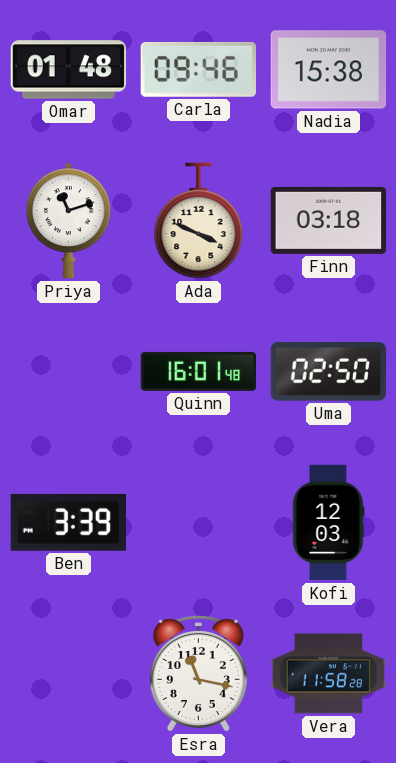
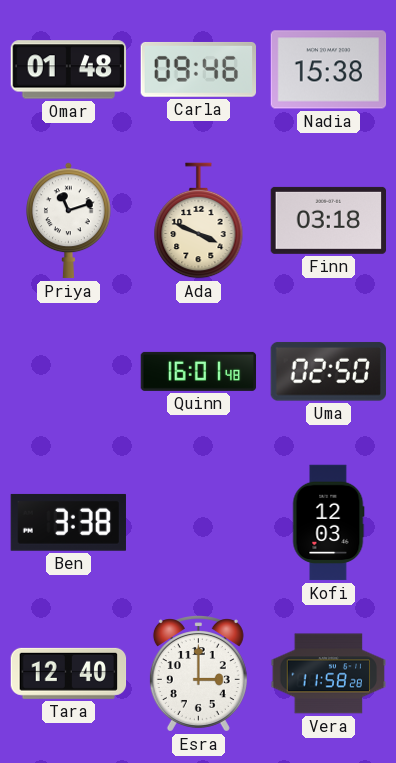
Ben: 3:39 -> 3:38 (68, 522)
Tara: none -> 12:40 (69, 673)
Esra: 11:17 -> 3:00 (198, 674)
